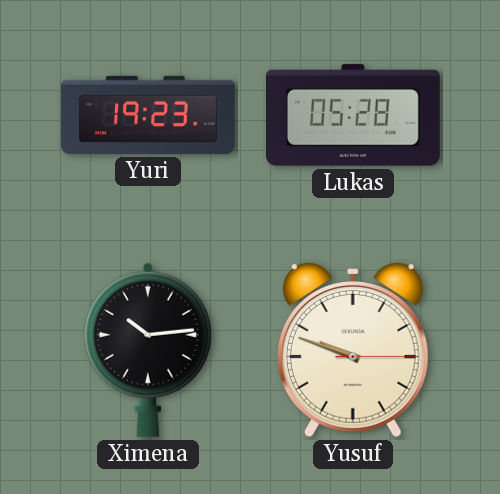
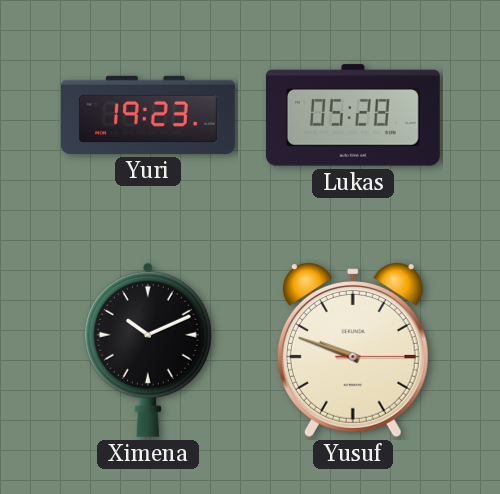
Ximena: 10:14 -> 10:11 (148, 350)
